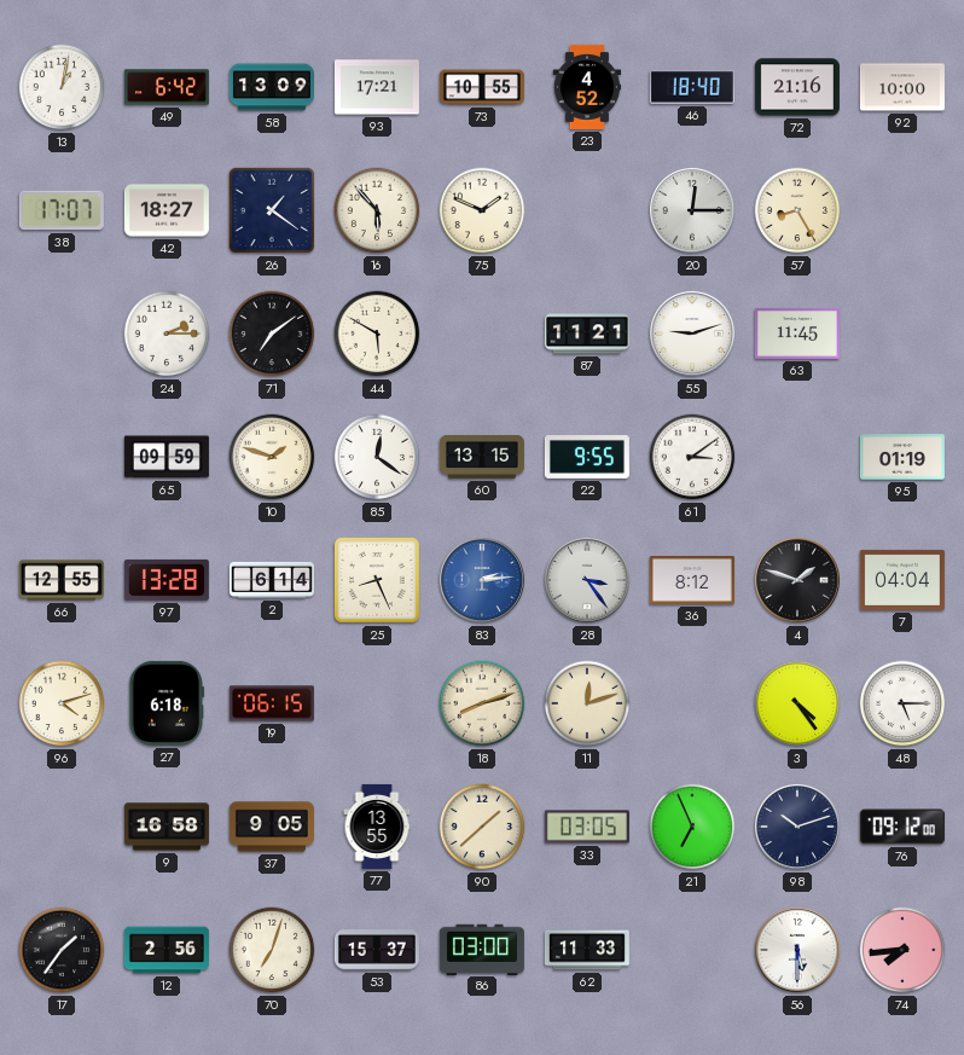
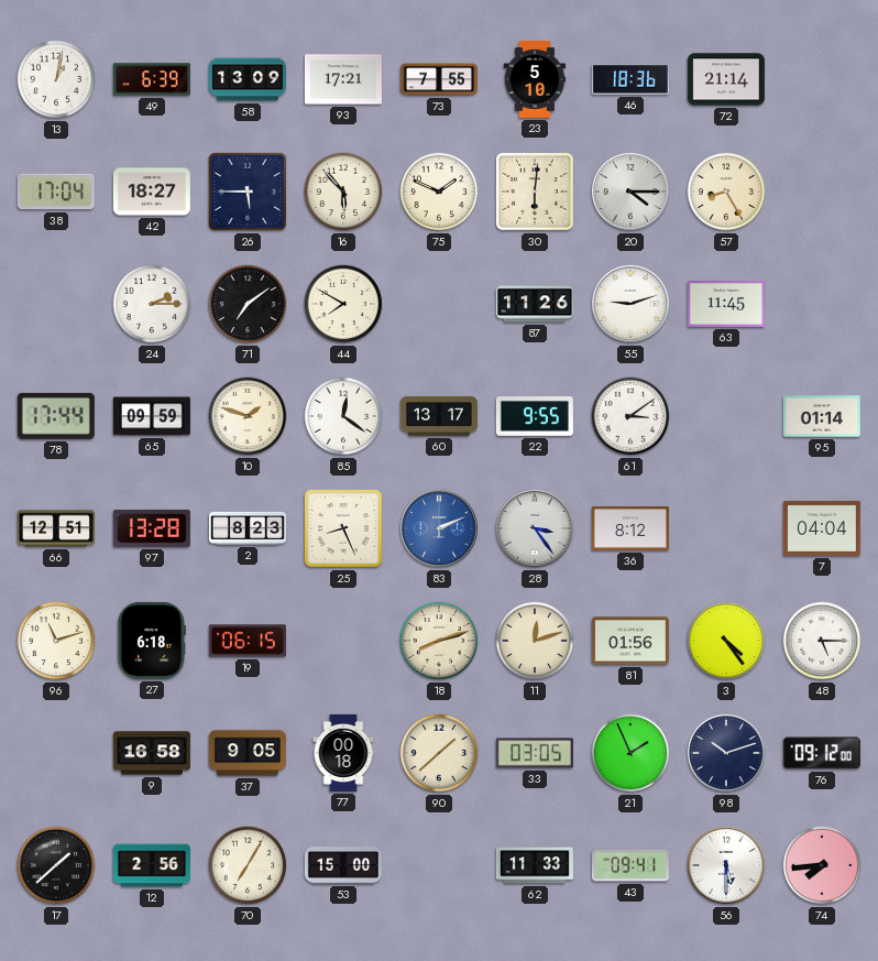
49: 6:42 -> 6:39 (152, 79)
73: 10:55 -> 7:55 (439, 79)
23: 4:52 -> 5:10 (535, 79)
46: 18:40 -> 18:36 (630, 79)
72: 21:16 -> 21:14 (726, 79)
92: 10:00 -> none (902, 87)
38: 17:07 -> 17:04 (56, 192)
26: 1:21 -> 5:45 (248, 192)
30: none -> 6:01 (535, 192)
20: 12:15 -> 4:15 (630, 192)
44: 5:50 -> 7:50 (343, 304)
87: 11:21 -> 11:26 (535, 304)
78: none -> 17:44 (56, 416)
60: 13:15 -> 13:17 (439, 417)
95: 01:19 -> 01:14 (822, 416)
66: 12:55 -> 12:51 (56, 528)
2: 6:14 -> 8:23 (248, 528)
83: 2:14 -> 2:11 (439, 528)
4: 1:48 -> none (797, 580)
96: 4:12 -> 11:12 (56, 641)
81: none -> 01:56 (630, 641)
77: 13:55 -> 00:18 (343, 753)
21: 6:56 -> 1:56 (630, 753)
17: 1:36 -> 1:38 (56, 865)
70: 7:03 -> 7:05 (248, 865)
53: 15:37 -> 15:00 (343, 865)
86: 03:00 -> none (482, 949)
43: none -> 09:41 (630, 865)
